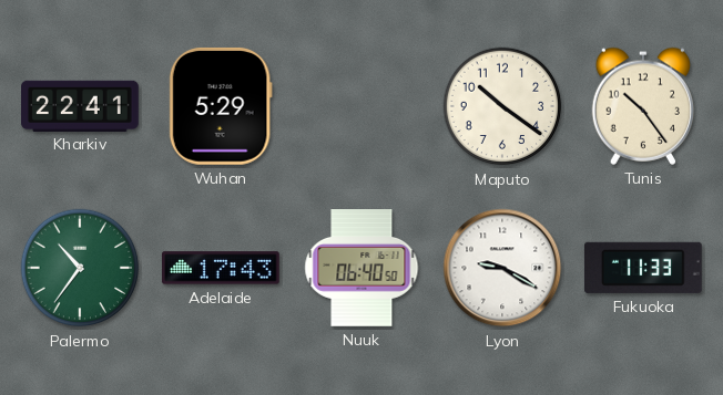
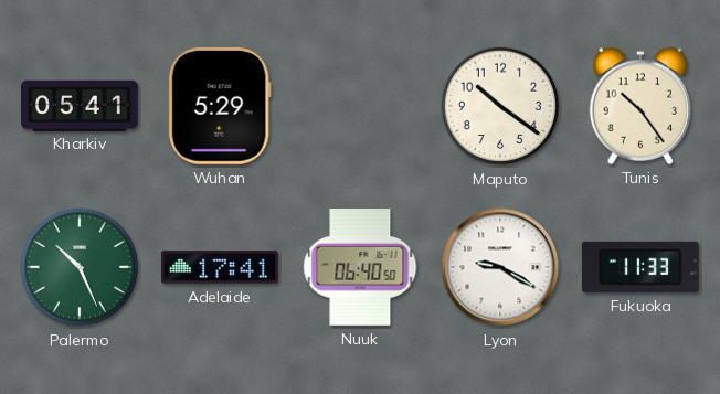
Kharkiv: 22:41 -> 05:41 (80, 105)
Palermo: 10:36 -> 10:26 (80, 267)
Adelaide: 17:43 -> 17:41 (221, 267)
